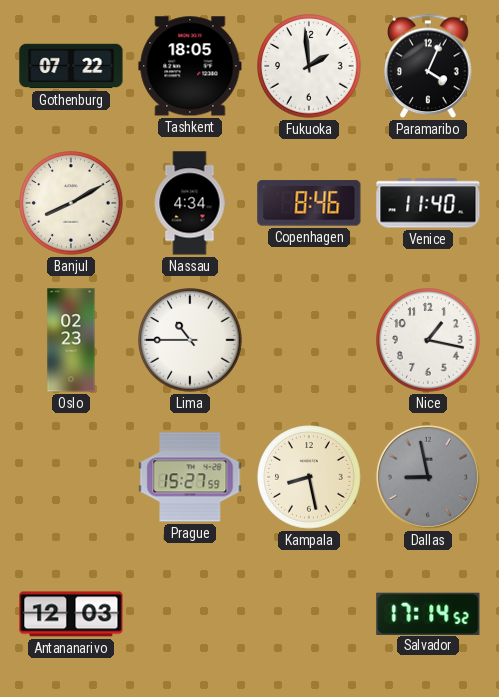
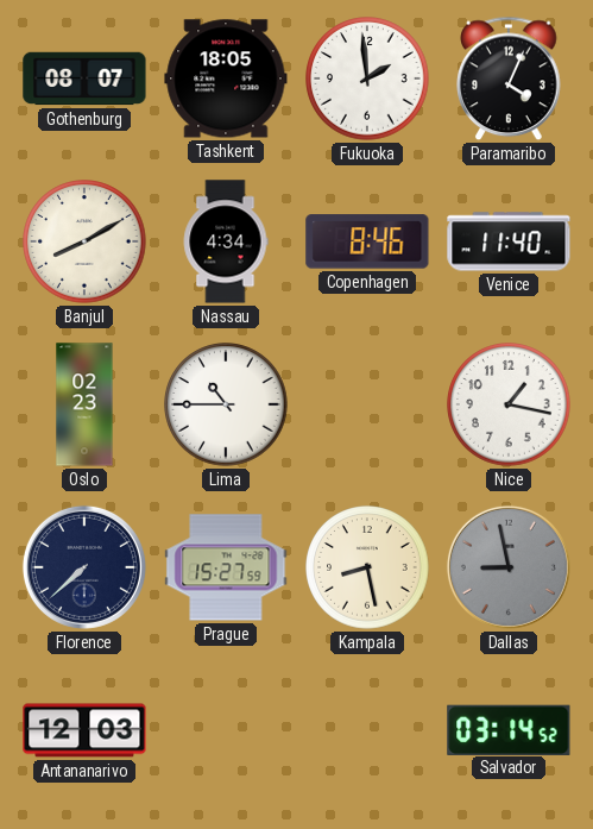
Gothenburg: 07:22 -> 08:07 (84, 78)
Florence: none -> 7:38 (84, 567)
Salvador: 17:14 -> 03:14 (509, 729)
